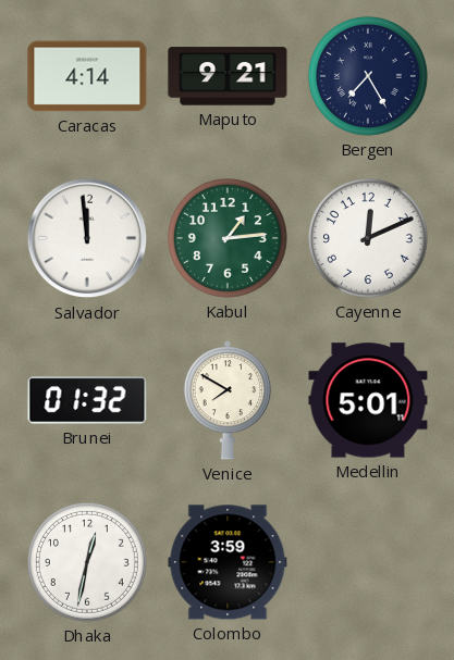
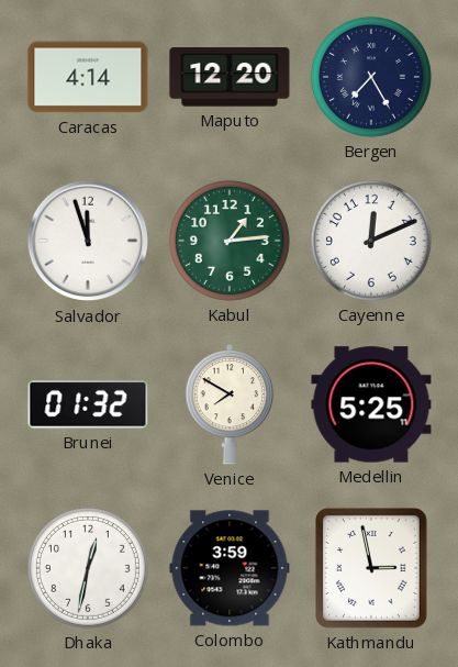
Maputo: 9:21 -> 12:20 (230, 77)
Salvador: 11:59 -> 11:57 (88, 241)
Medellin: 5:01 -> 5:25 (371, 404)
Kathmandu: none -> 2:58 (371, 568)
